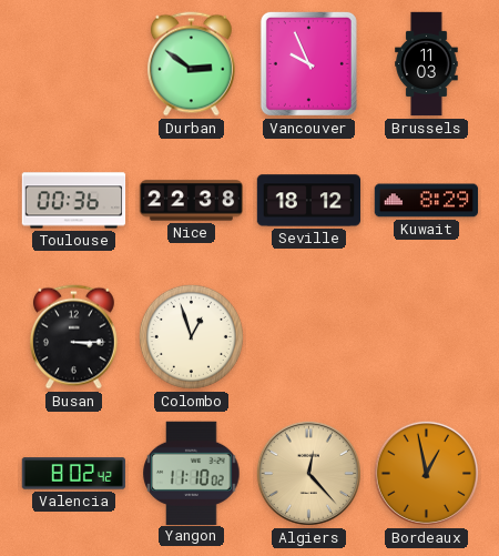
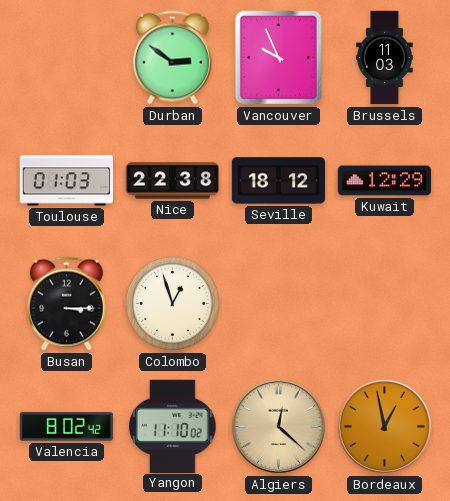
Toulouse: 00:36 -> 01:03 (67, 181)
Kuwait: 8:29 -> 12:29 (385, 181)
Algiers: 12:23 -> 12:22 (278, 426)
